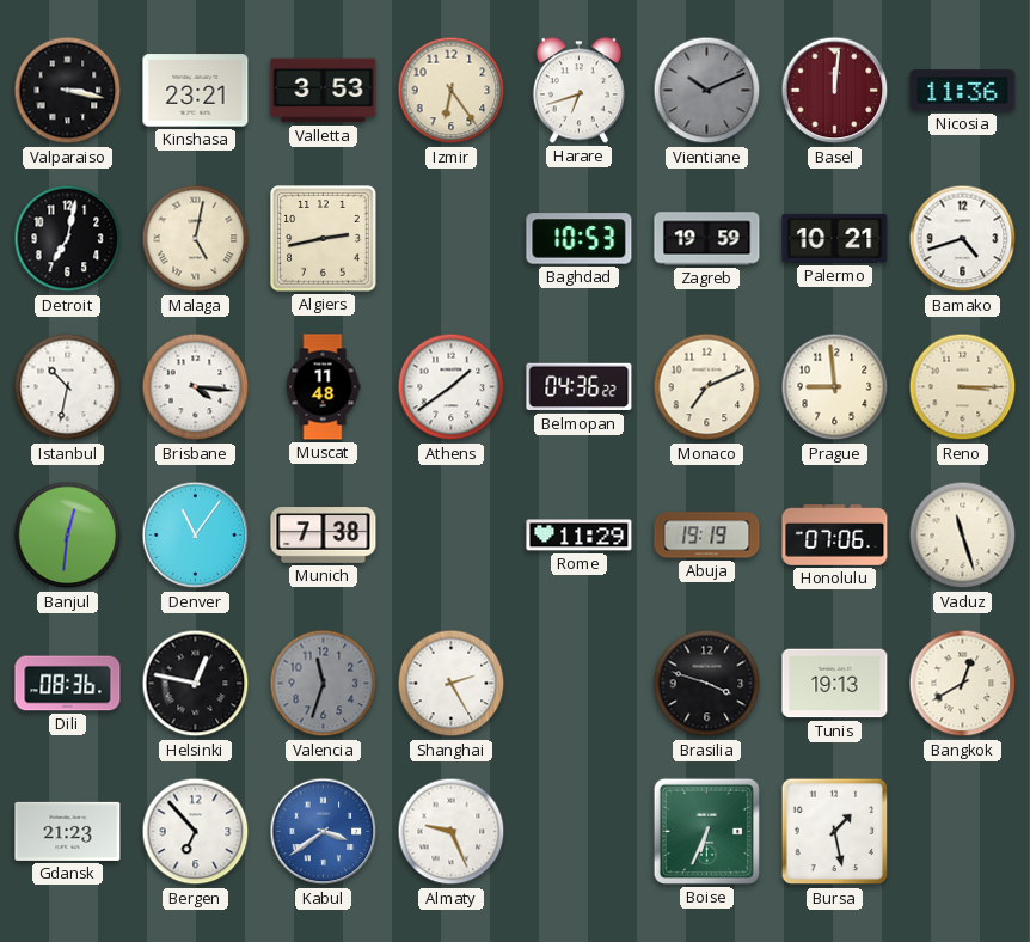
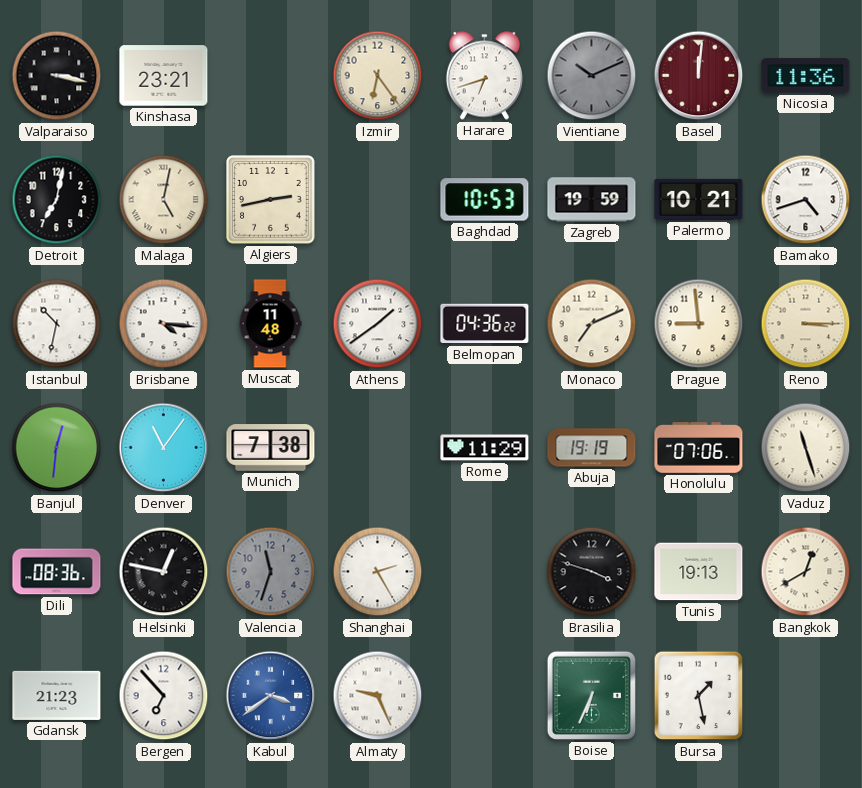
Valletta: 3:53 -> none (324, 91)
